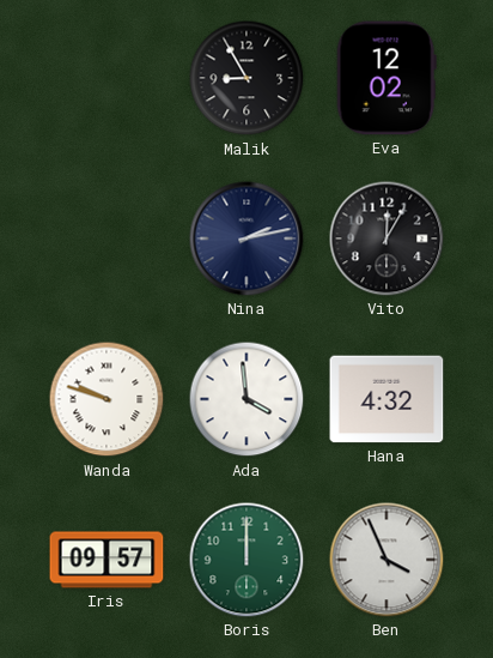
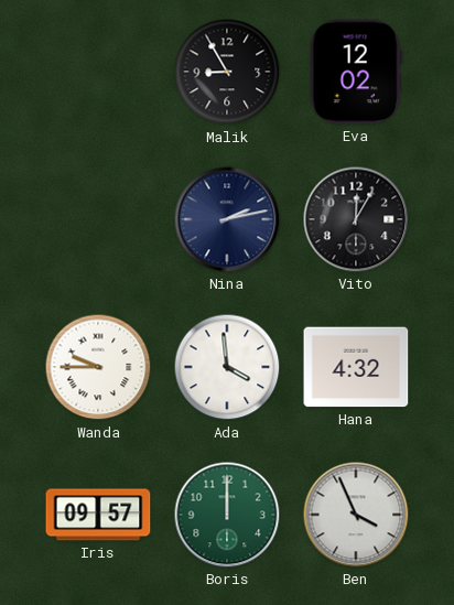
Wanda: 9:48 -> 9:45 (98, 367)
